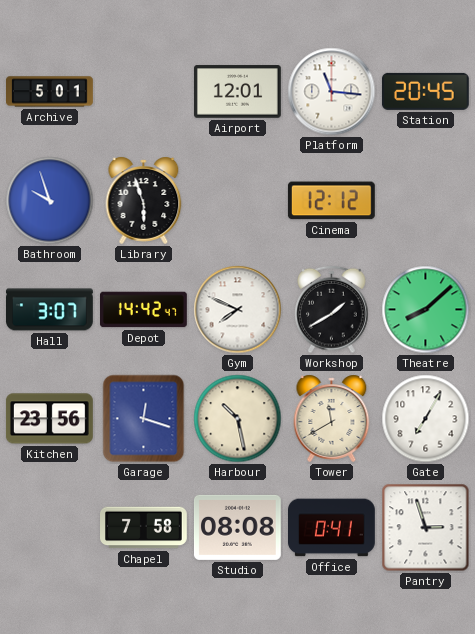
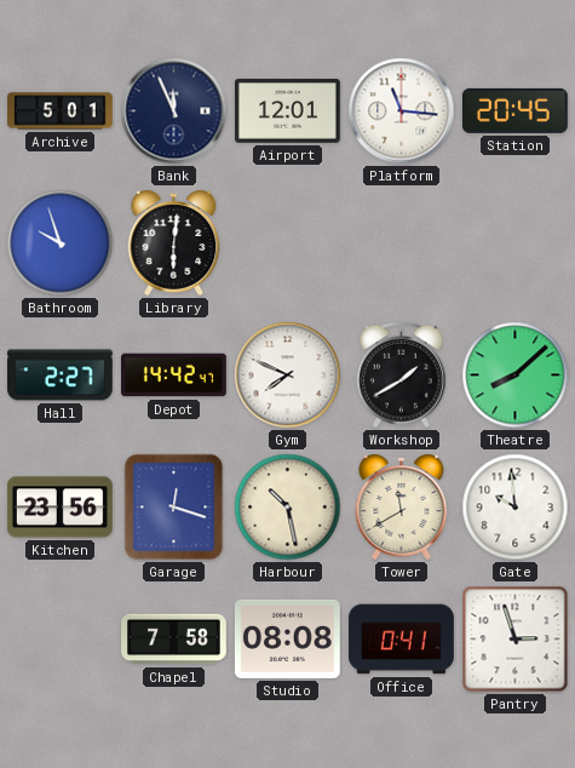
Bank: none -> 11:56 (174, 111)
Library: 5:57 -> 6:01 (174, 242)
Cinema: 12:12 -> none (331, 201)
Hall: 3:07 -> 2:27 (61, 376)
Gate: 7:05 -> 9:59 (516, 508)
